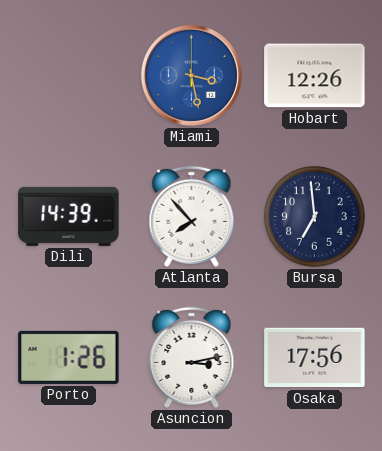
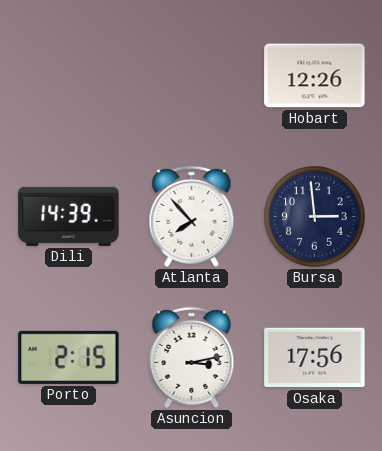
Miami: 3:28 -> none (191, 75)
Bursa: 6:59 -> 2:59 (315, 217)
Porto: 1:26 -> 2:15 (69, 357)
